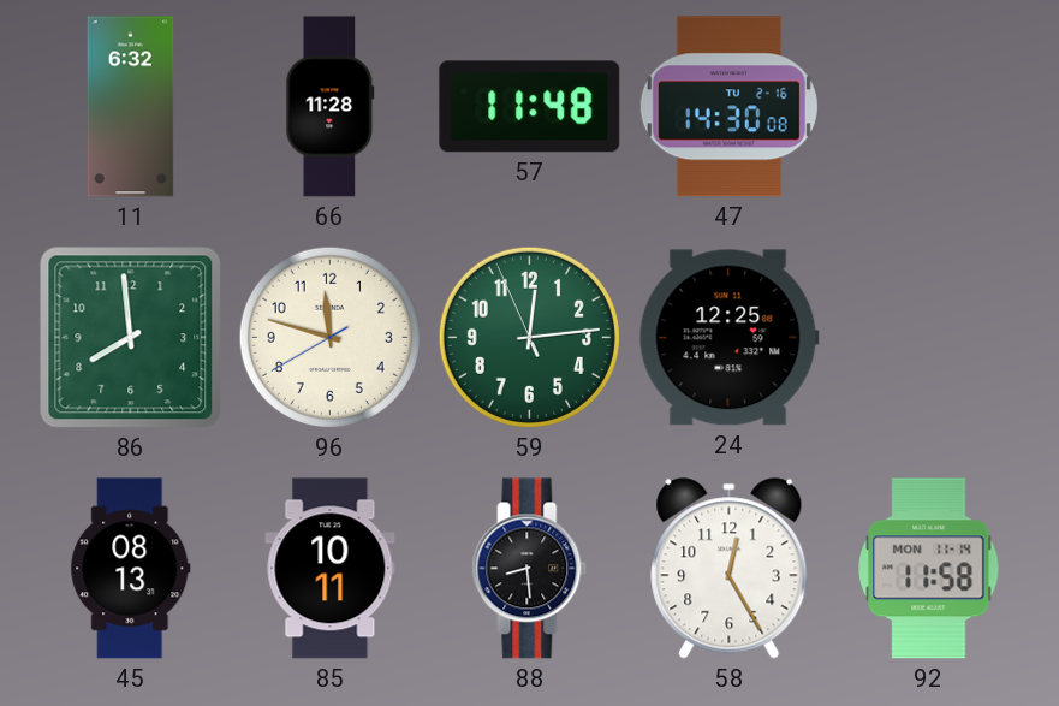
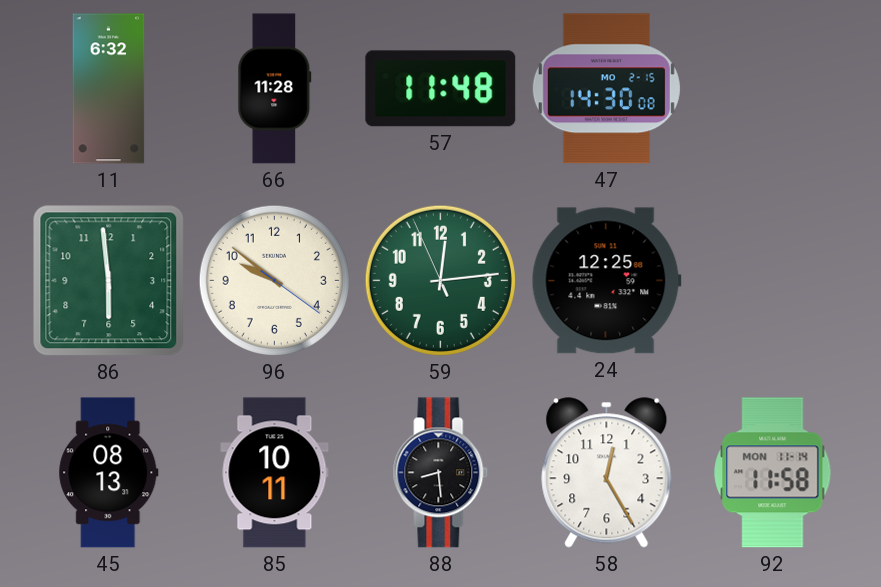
47 date: TU 2-16 -> MO 2-15 (606, 89)
86: 7:59 -> 5:59 (109, 281)
96: 11:47 -> 9:51 (274, 280)
